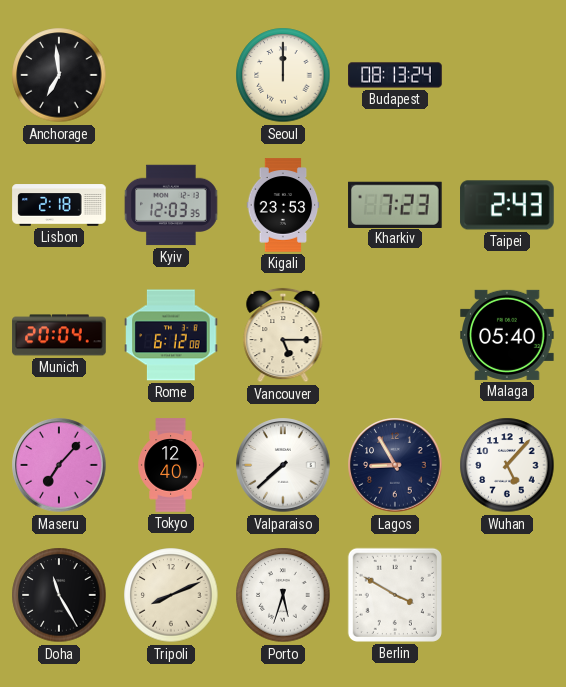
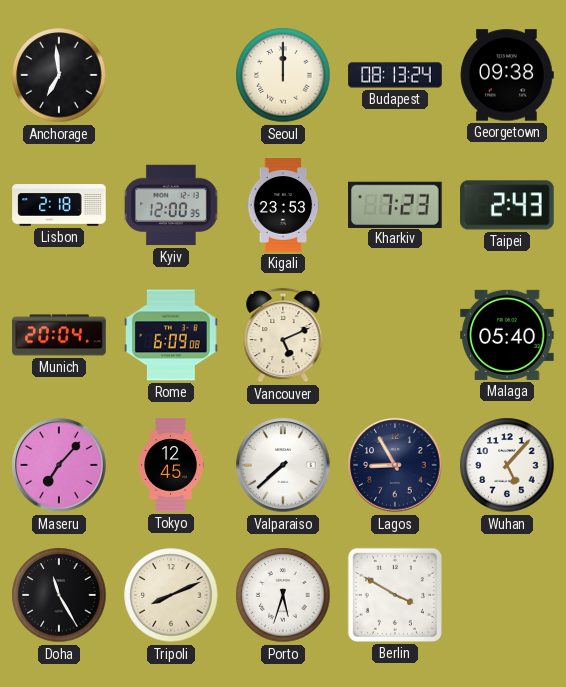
Georgetown: none -> 09:38 (507, 75)
Kyiv: 12:03 -> 12:00 (171, 205)
Rome: 6:12 -> 6:09 (171, 335)
Vancouver: 5:15 -> 5:11 (283, 335)
Tokyo: 12:40 -> 12:45 (171, 465)
